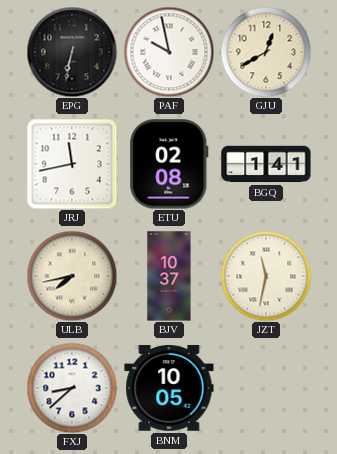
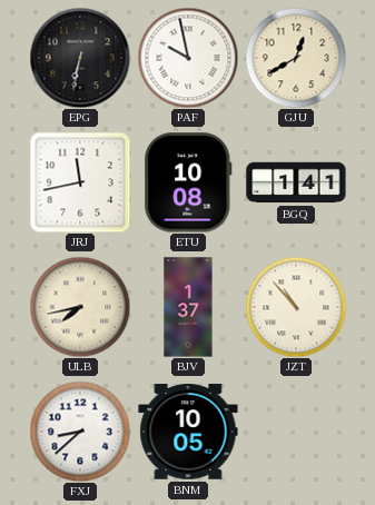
ETU: 02:08 -> 10:08 (188, 182)
BJV: 10:37 -> 1:37 (188, 307)
JZT: 11:32 -> 10:53 (296, 307)
